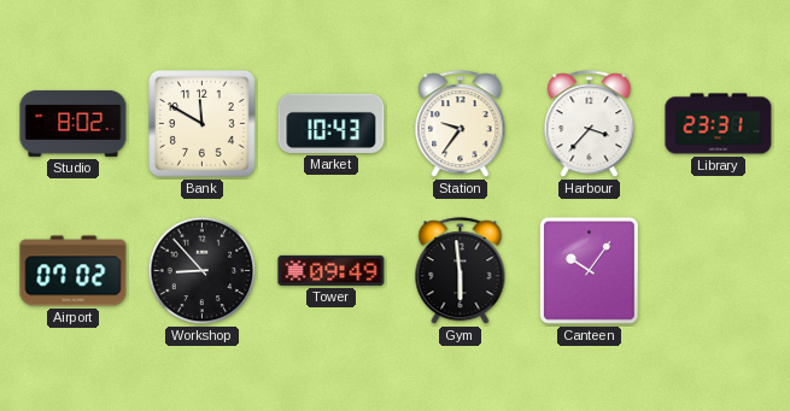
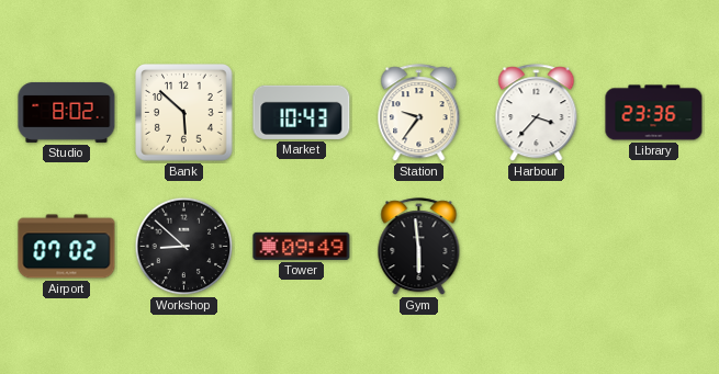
Bank: 11:50 -> 5:52 (184, 113)
Library: 23:31 -> 23:36 (654, 113)
Workshop: 8:53 -> 8:52 (184, 247)
Canteen: 10:06 -> none (589, 270)
